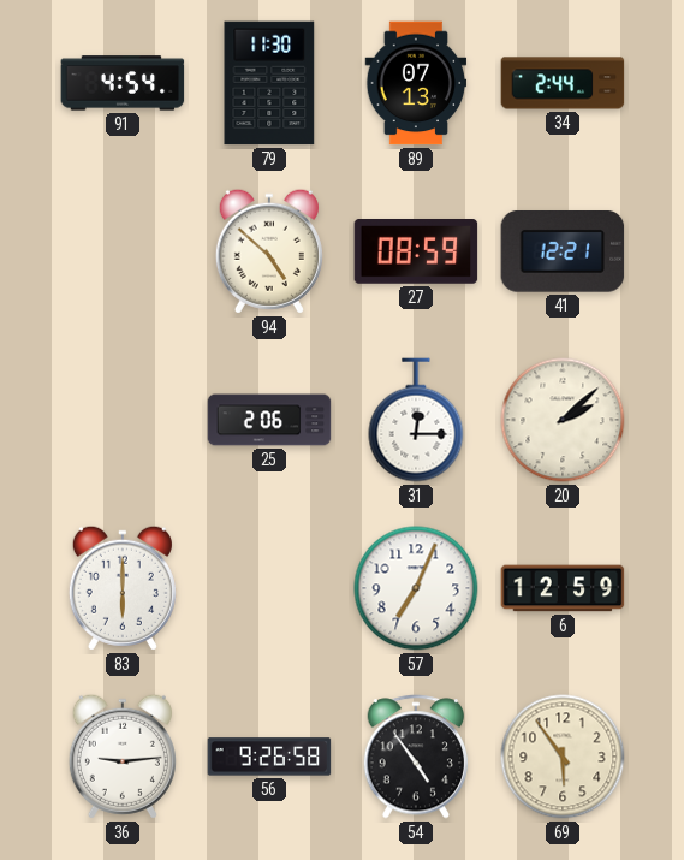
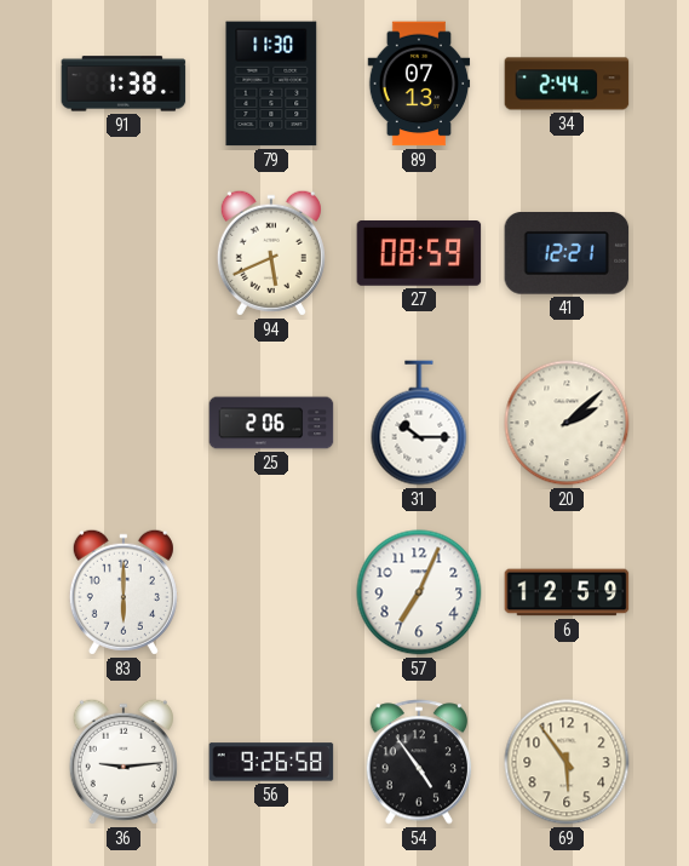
91: 4:54 -> 1:38 (124, 84)
94: 4:52 -> 5:41 (271, 253)
31: 12:15 -> 10:15 (419, 423)
